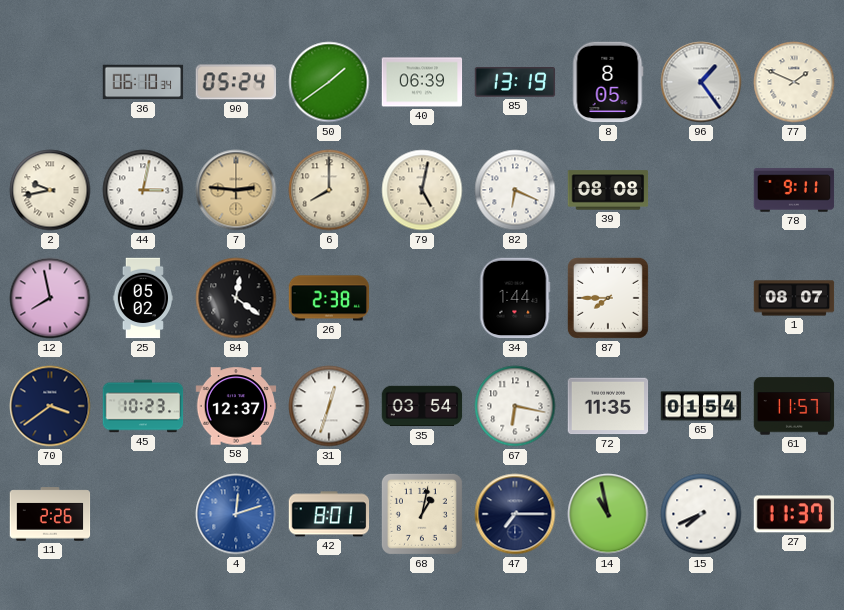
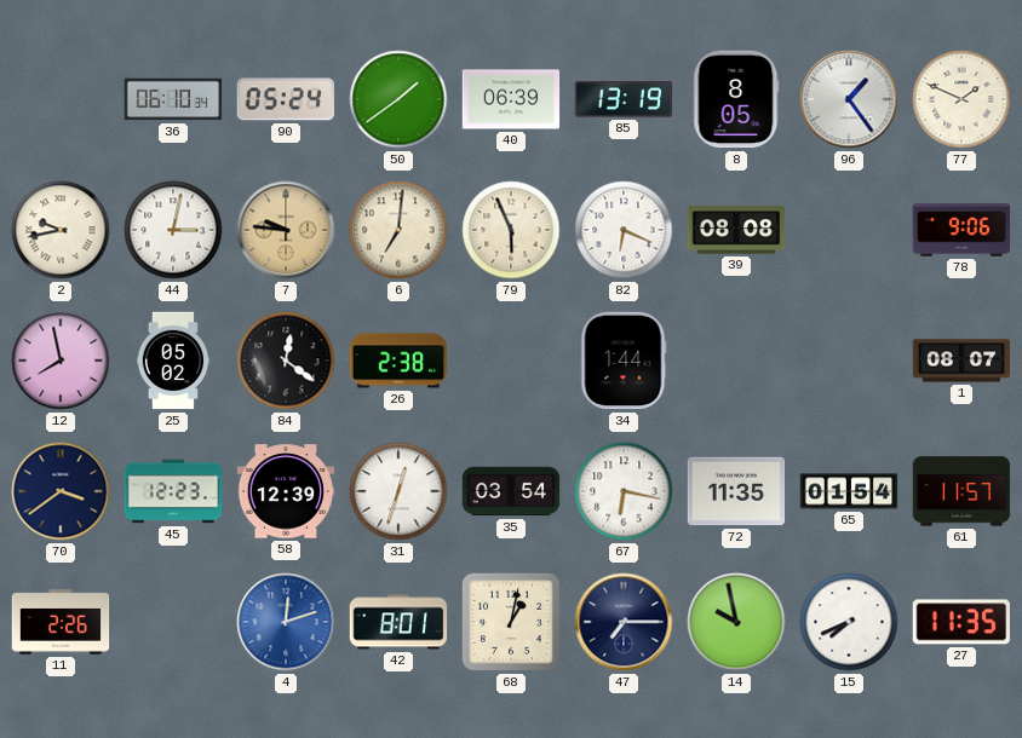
7: 2:46 -> 9:46 (286, 230)
6: 8:00 -> 7:01 (398, 230)
79: 5:02 -> 5:56 (511, 230)
78: 9:11 -> 9:06 (961, 230)
87: 7:45 -> none (608, 298)
45: 10:23 -> 12:23 (173, 491)
58: 12:37 -> 12:39 (286, 491)
14: 10:58 -> 9:58 (736, 622)
27: 11:37 -> 11:35 (960, 622)
